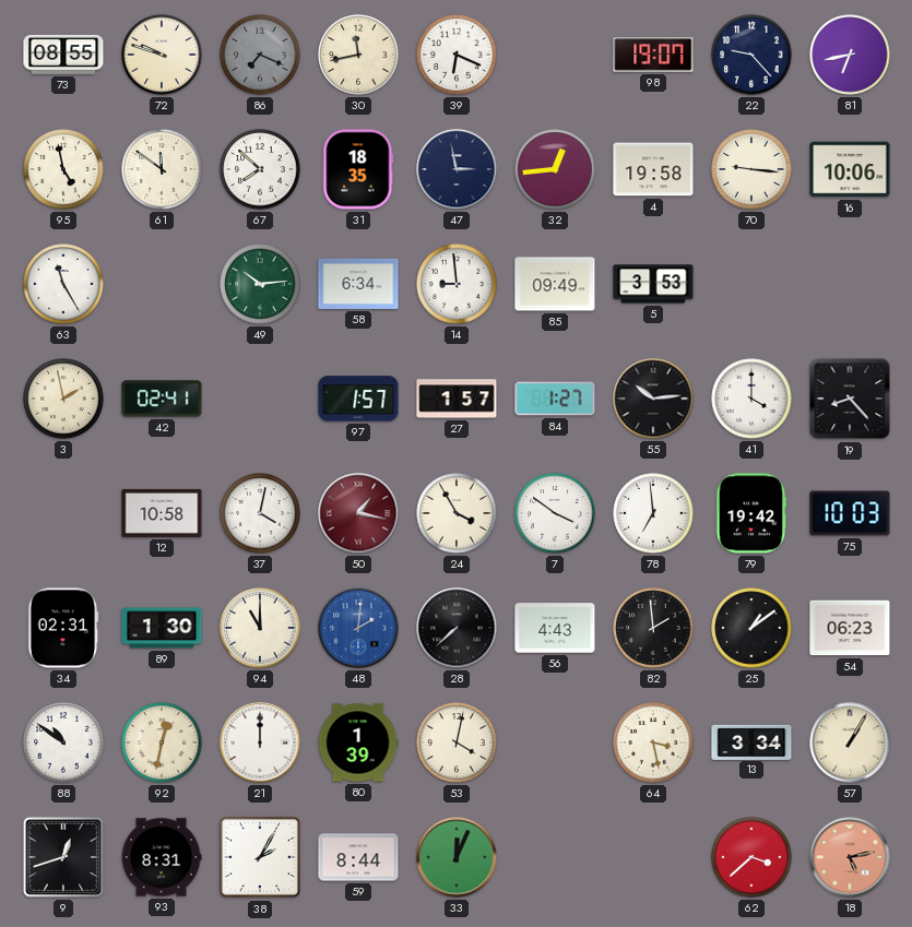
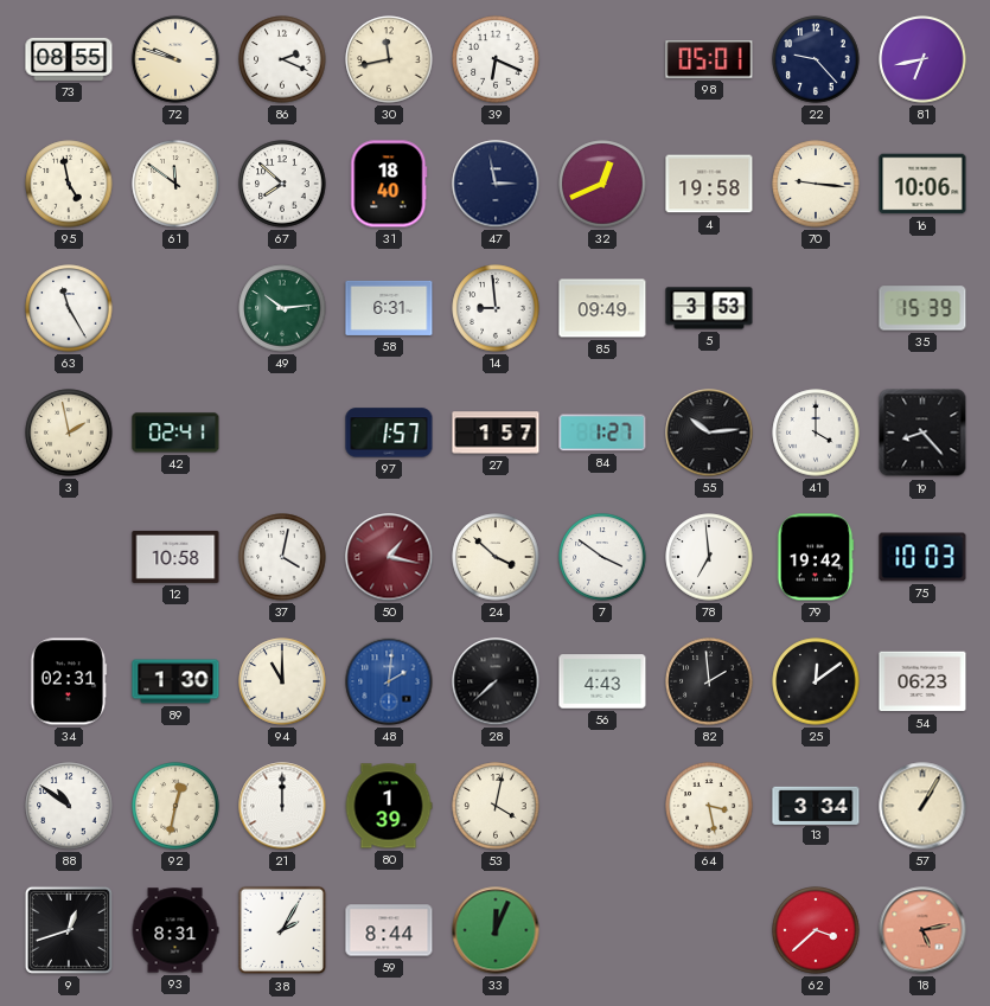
86: 7:19 -> 2:19 (282, 59)
86 dial: grey -> white (282, 59)
98: 19:07 -> 05:01 (709, 59)
31: 18:35 -> 18:40 (389, 184)
32: 12:44 -> 12:41 (602, 184)
58: 6:34 -> 6:31 (389, 308)
35: none -> 15:39 (922, 308)
24: 3:55 -> 3:52 (496, 557)
25: 1:09 -> 12:09 (816, 681)
